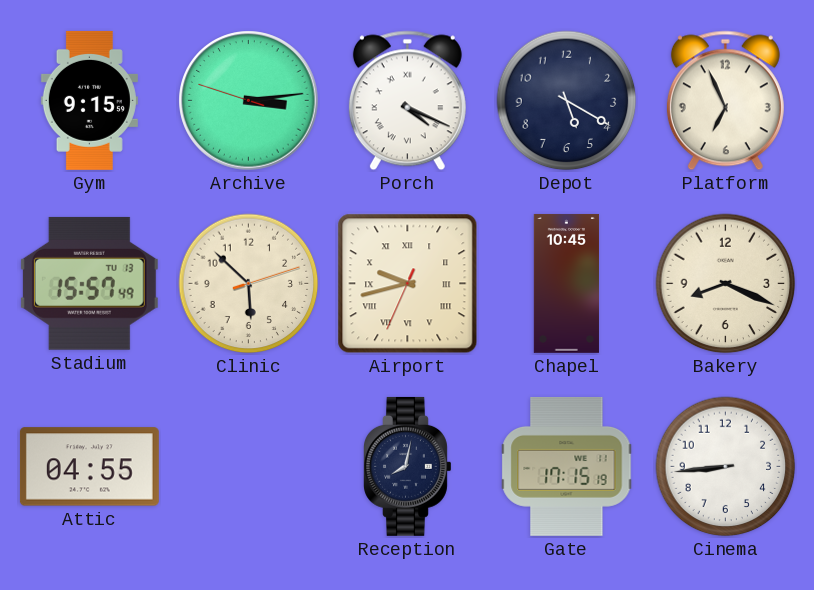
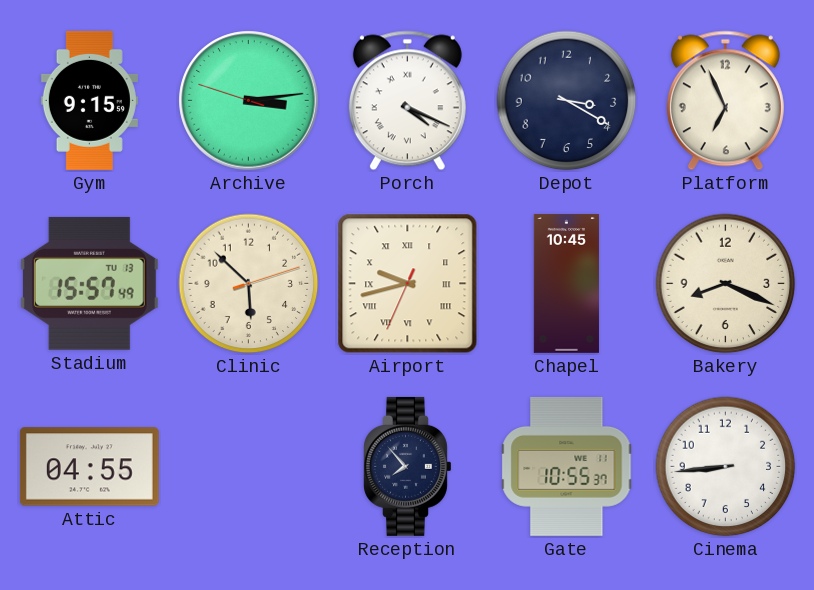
Depot: 5:20 -> 3:20 (567, 101)
Reception: 8:02 -> 7:53 (408, 466)
Gate: 17:15 -> 10:55 (567, 466)
